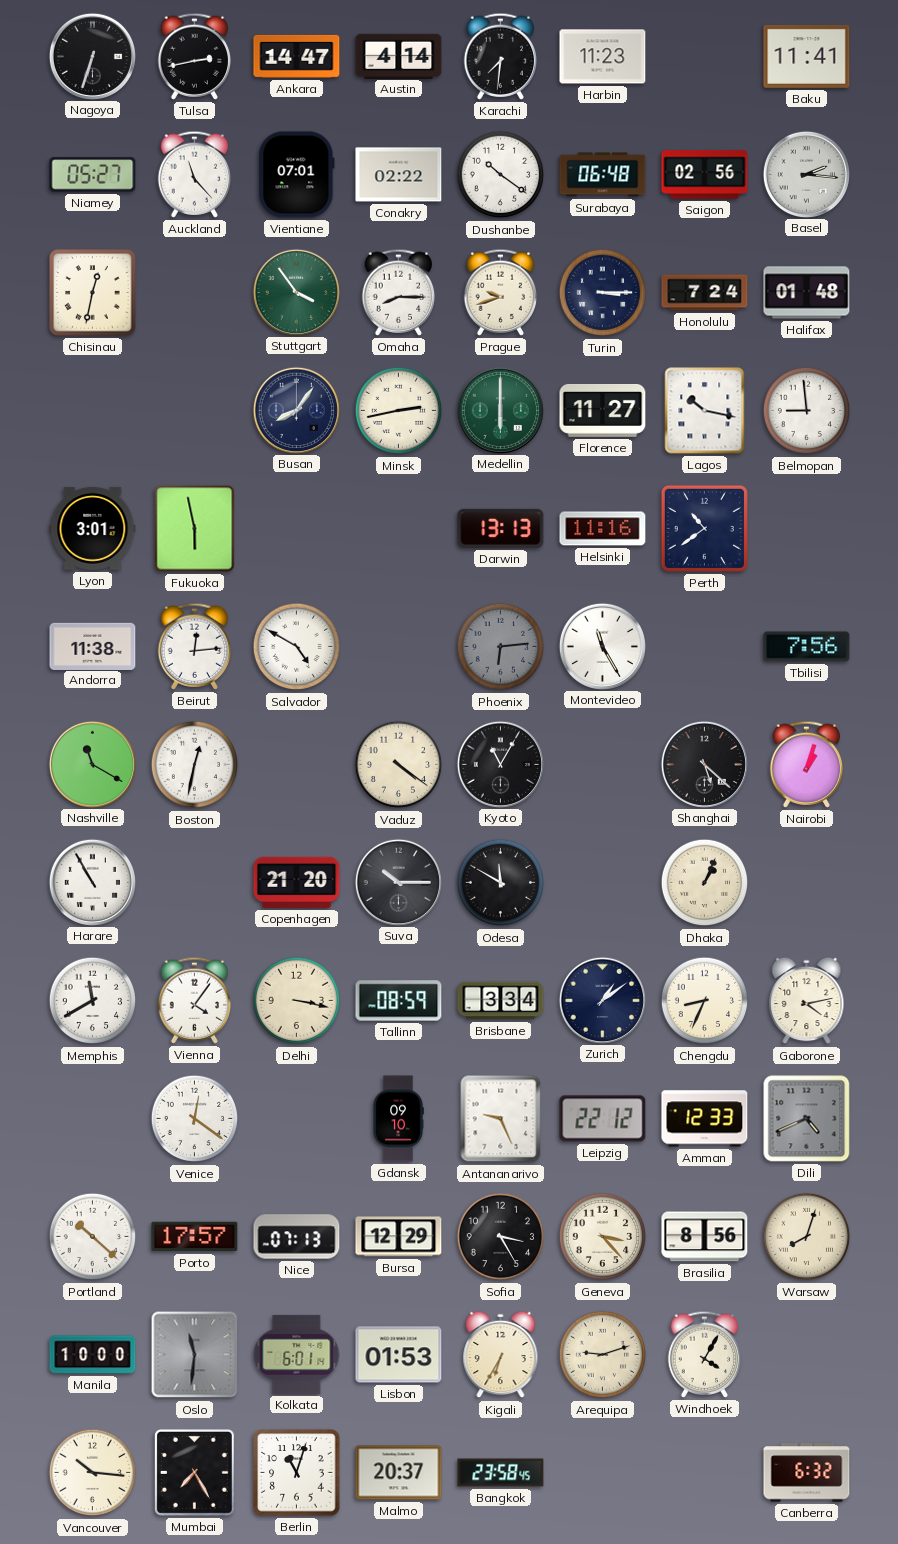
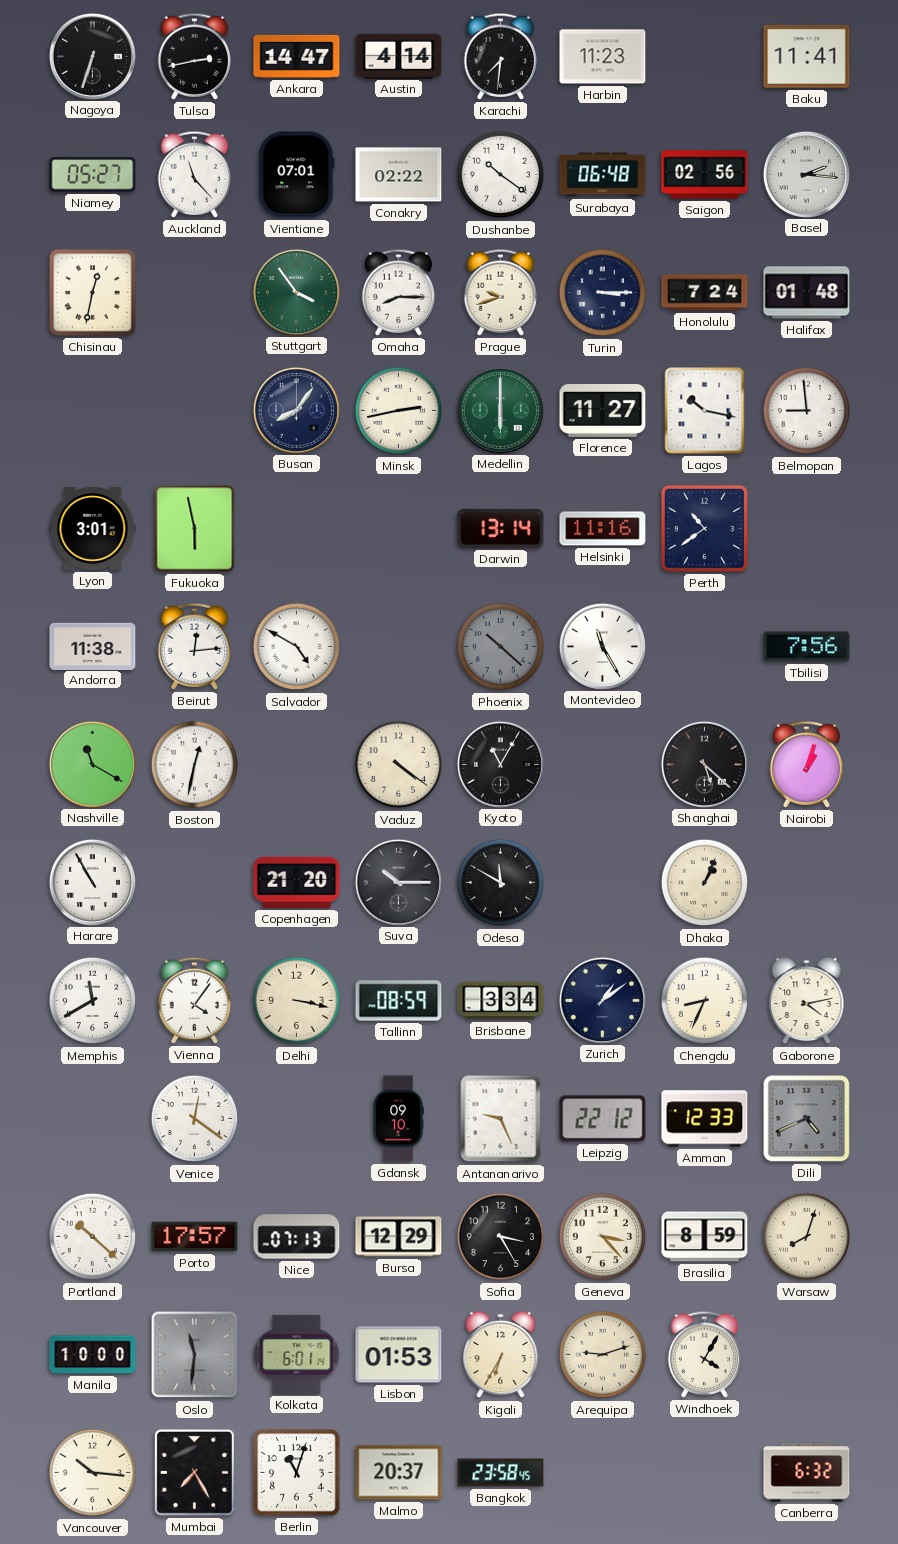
Darwin: 13:13 -> 13:14 (501, 528)
Phoenix: 6:14 -> 10:22 (501, 647)
Brasilia: 8:56 -> 8:59 (705, 1237)
